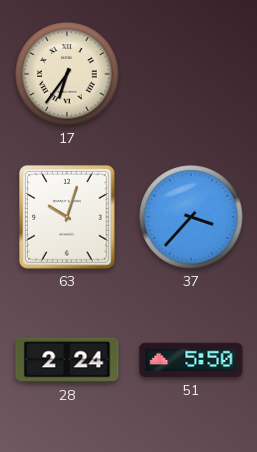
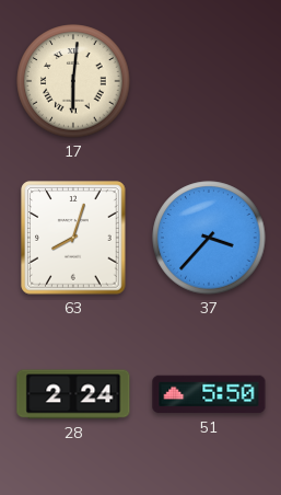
17: 6:36 -> 6:01 (73, 81)
63: 10:03 -> 8:03 (73, 238)
